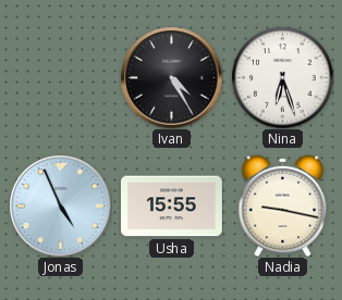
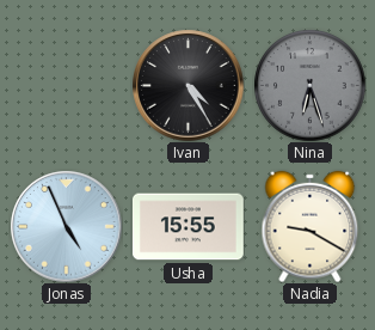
Nina dial: white -> grey (309, 85)
Nadia: 9:17 -> 9:20 (311, 226)
